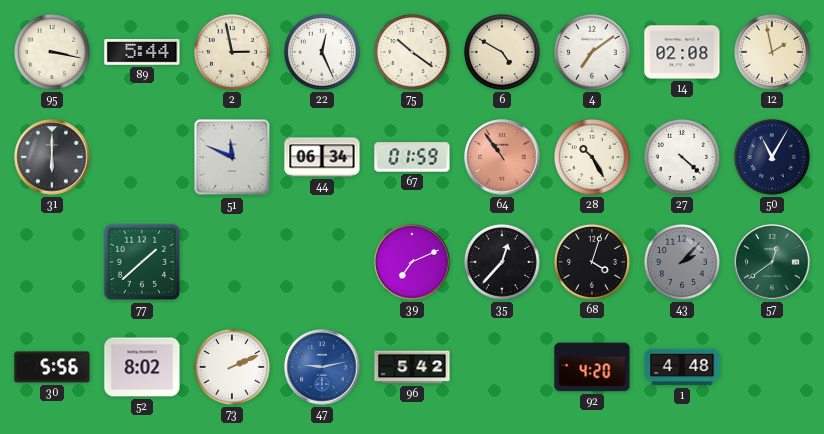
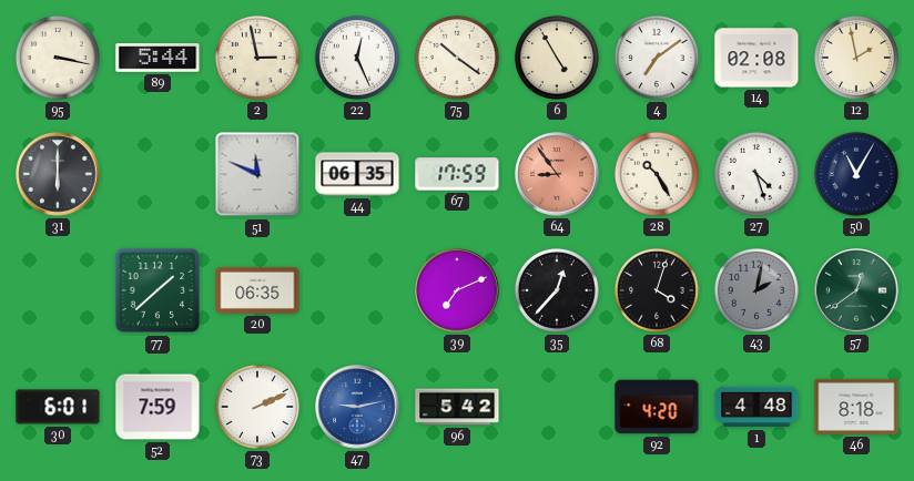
6: 4:50 -> 4:55 (557, 58)
44: 06:34 -> 06:35 (357, 174)
67: 01:59 -> 17:59 (457, 174)
64: 10:54 -> 8:54 (557, 174)
27: 4:22 -> 4:27 (756, 174)
20: none -> 06:35 (257, 290)
43: 2:07 -> 2:02 (756, 290)
30: 5:56 -> 6:01 (58, 407)
52: 8:02 -> 7:59 (158, 407)
46: none -> 8:18 (856, 407)
